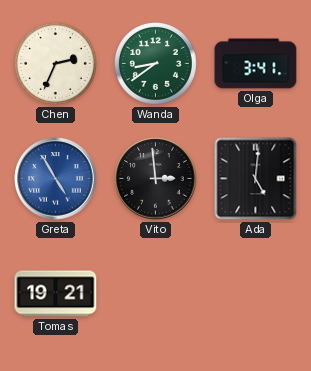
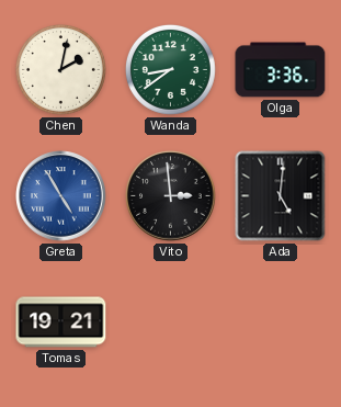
Chen: 2:34 -> 2:02 (60, 69)
Olga: 3:41 -> 3:36 (281, 70)
